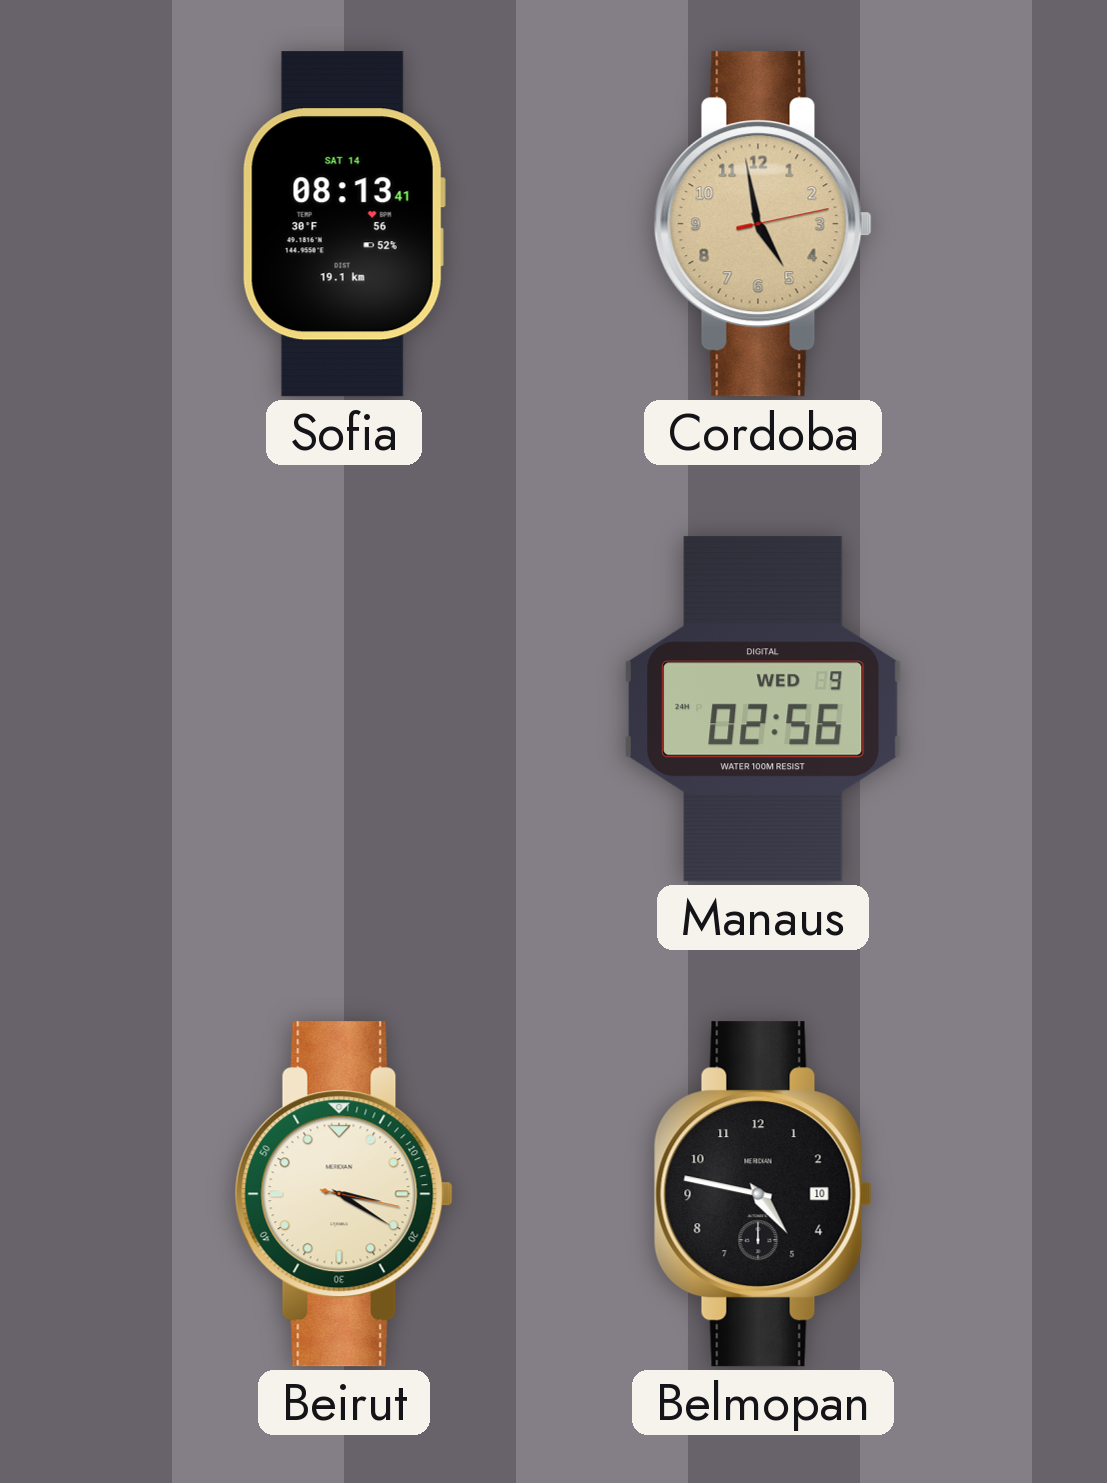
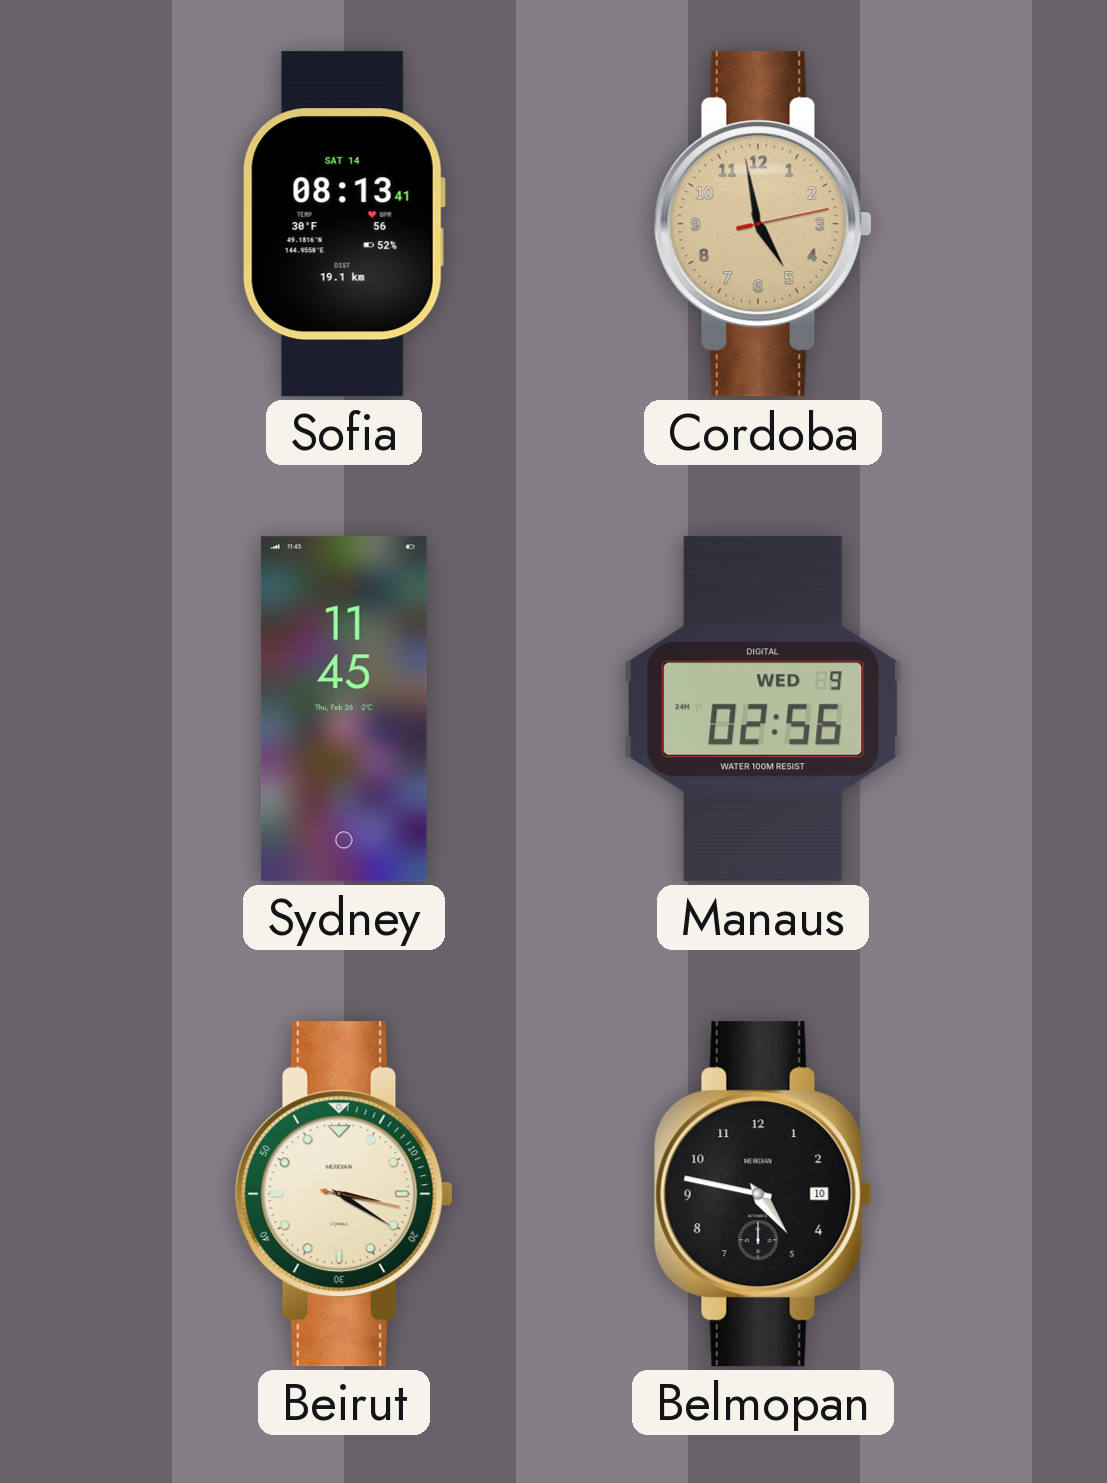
Sydney: none -> 11:45 (344, 709)
